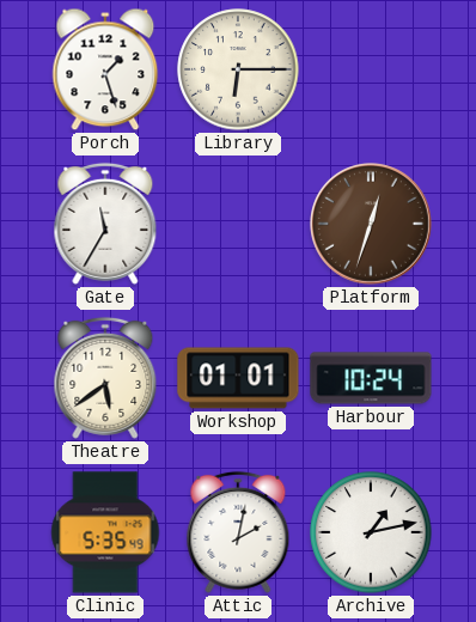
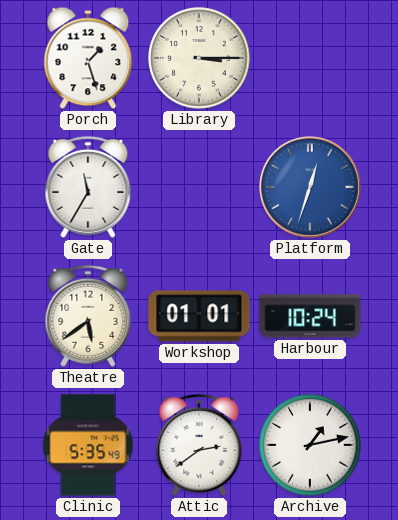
Library: 6:15 -> 3:15 (199, 58)
Platform dial: brown -> blue (311, 188)
Attic: 2:02 -> 2:39 (199, 445)
